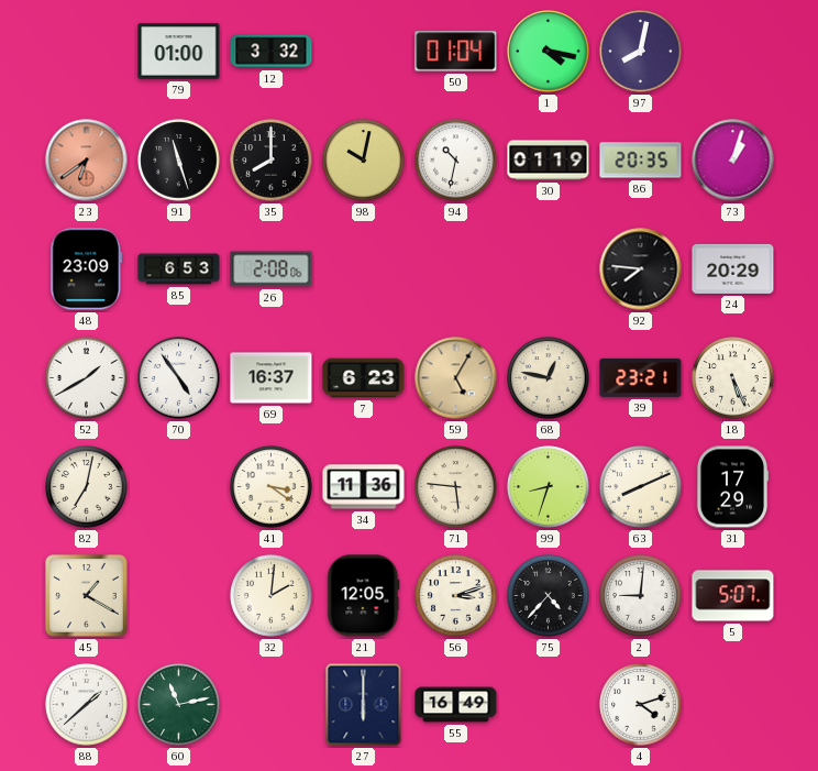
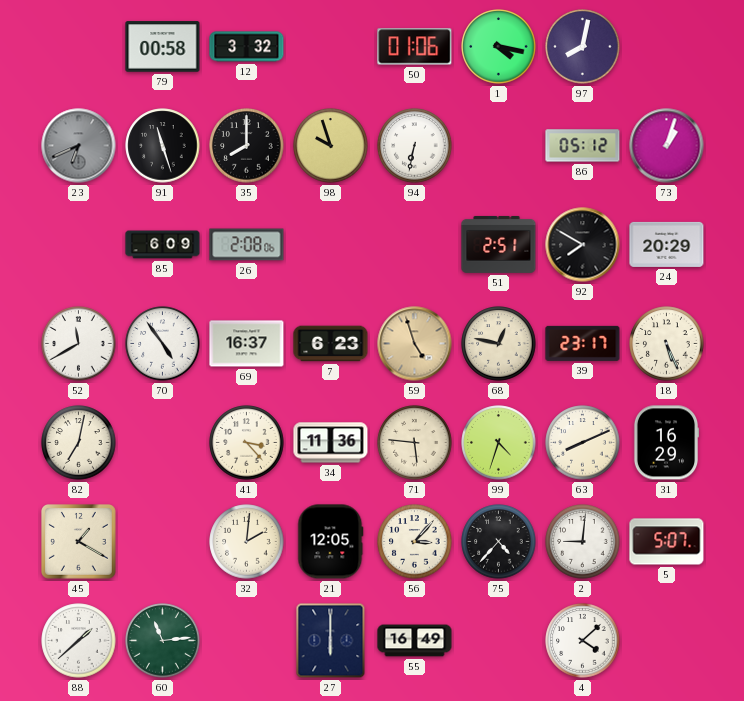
79: 01:00 -> 00:58 (163, 47)
50: 01:04 -> 01:06 (415, 47)
23: 6:39 -> 6:41 (79, 146)
23 dial: salmon -> grey (79, 146)
98: 10:02 -> 9:57 (331, 146)
94: 10:32 -> 6:32 (415, 146)
30: 01:19 -> none (549, 161)
86: 20:35 -> 05:12 (583, 146)
48: 23:09 -> none (87, 269)
85: 6:53 -> 6:09 (163, 245)
51: none -> 2:51 (499, 244)
92: 7:46 -> 7:50 (583, 245)
52: 1:40 -> 11:40 (79, 344)
59: 5:05 -> 4:57 (415, 344)
39: 23:21 -> 23:17 (583, 343)
41: 3:21 -> 3:23 (247, 443)
99: 8:33 -> 4:33 (499, 443)
31: 17:29 -> 16:29 (666, 443)
56: 3:12 -> 3:07 (415, 542)
60: 11:13 -> 11:14 (163, 641)
4: 4:12 -> 4:08 (583, 641)
